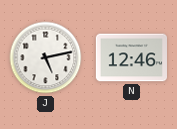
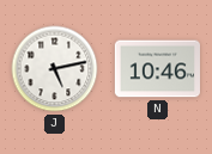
N: 12:46 -> 10:46 (157, 69)
